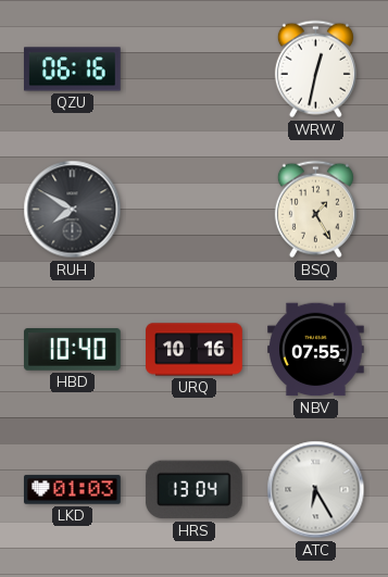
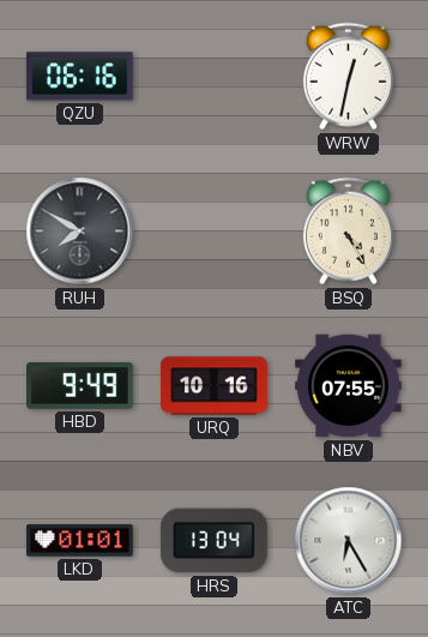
BSQ: 1:25 -> 4:25 (348, 232)
HBD: 10:40 -> 9:49 (80, 386)
LKD: 01:03 -> 01:01 (80, 541)
